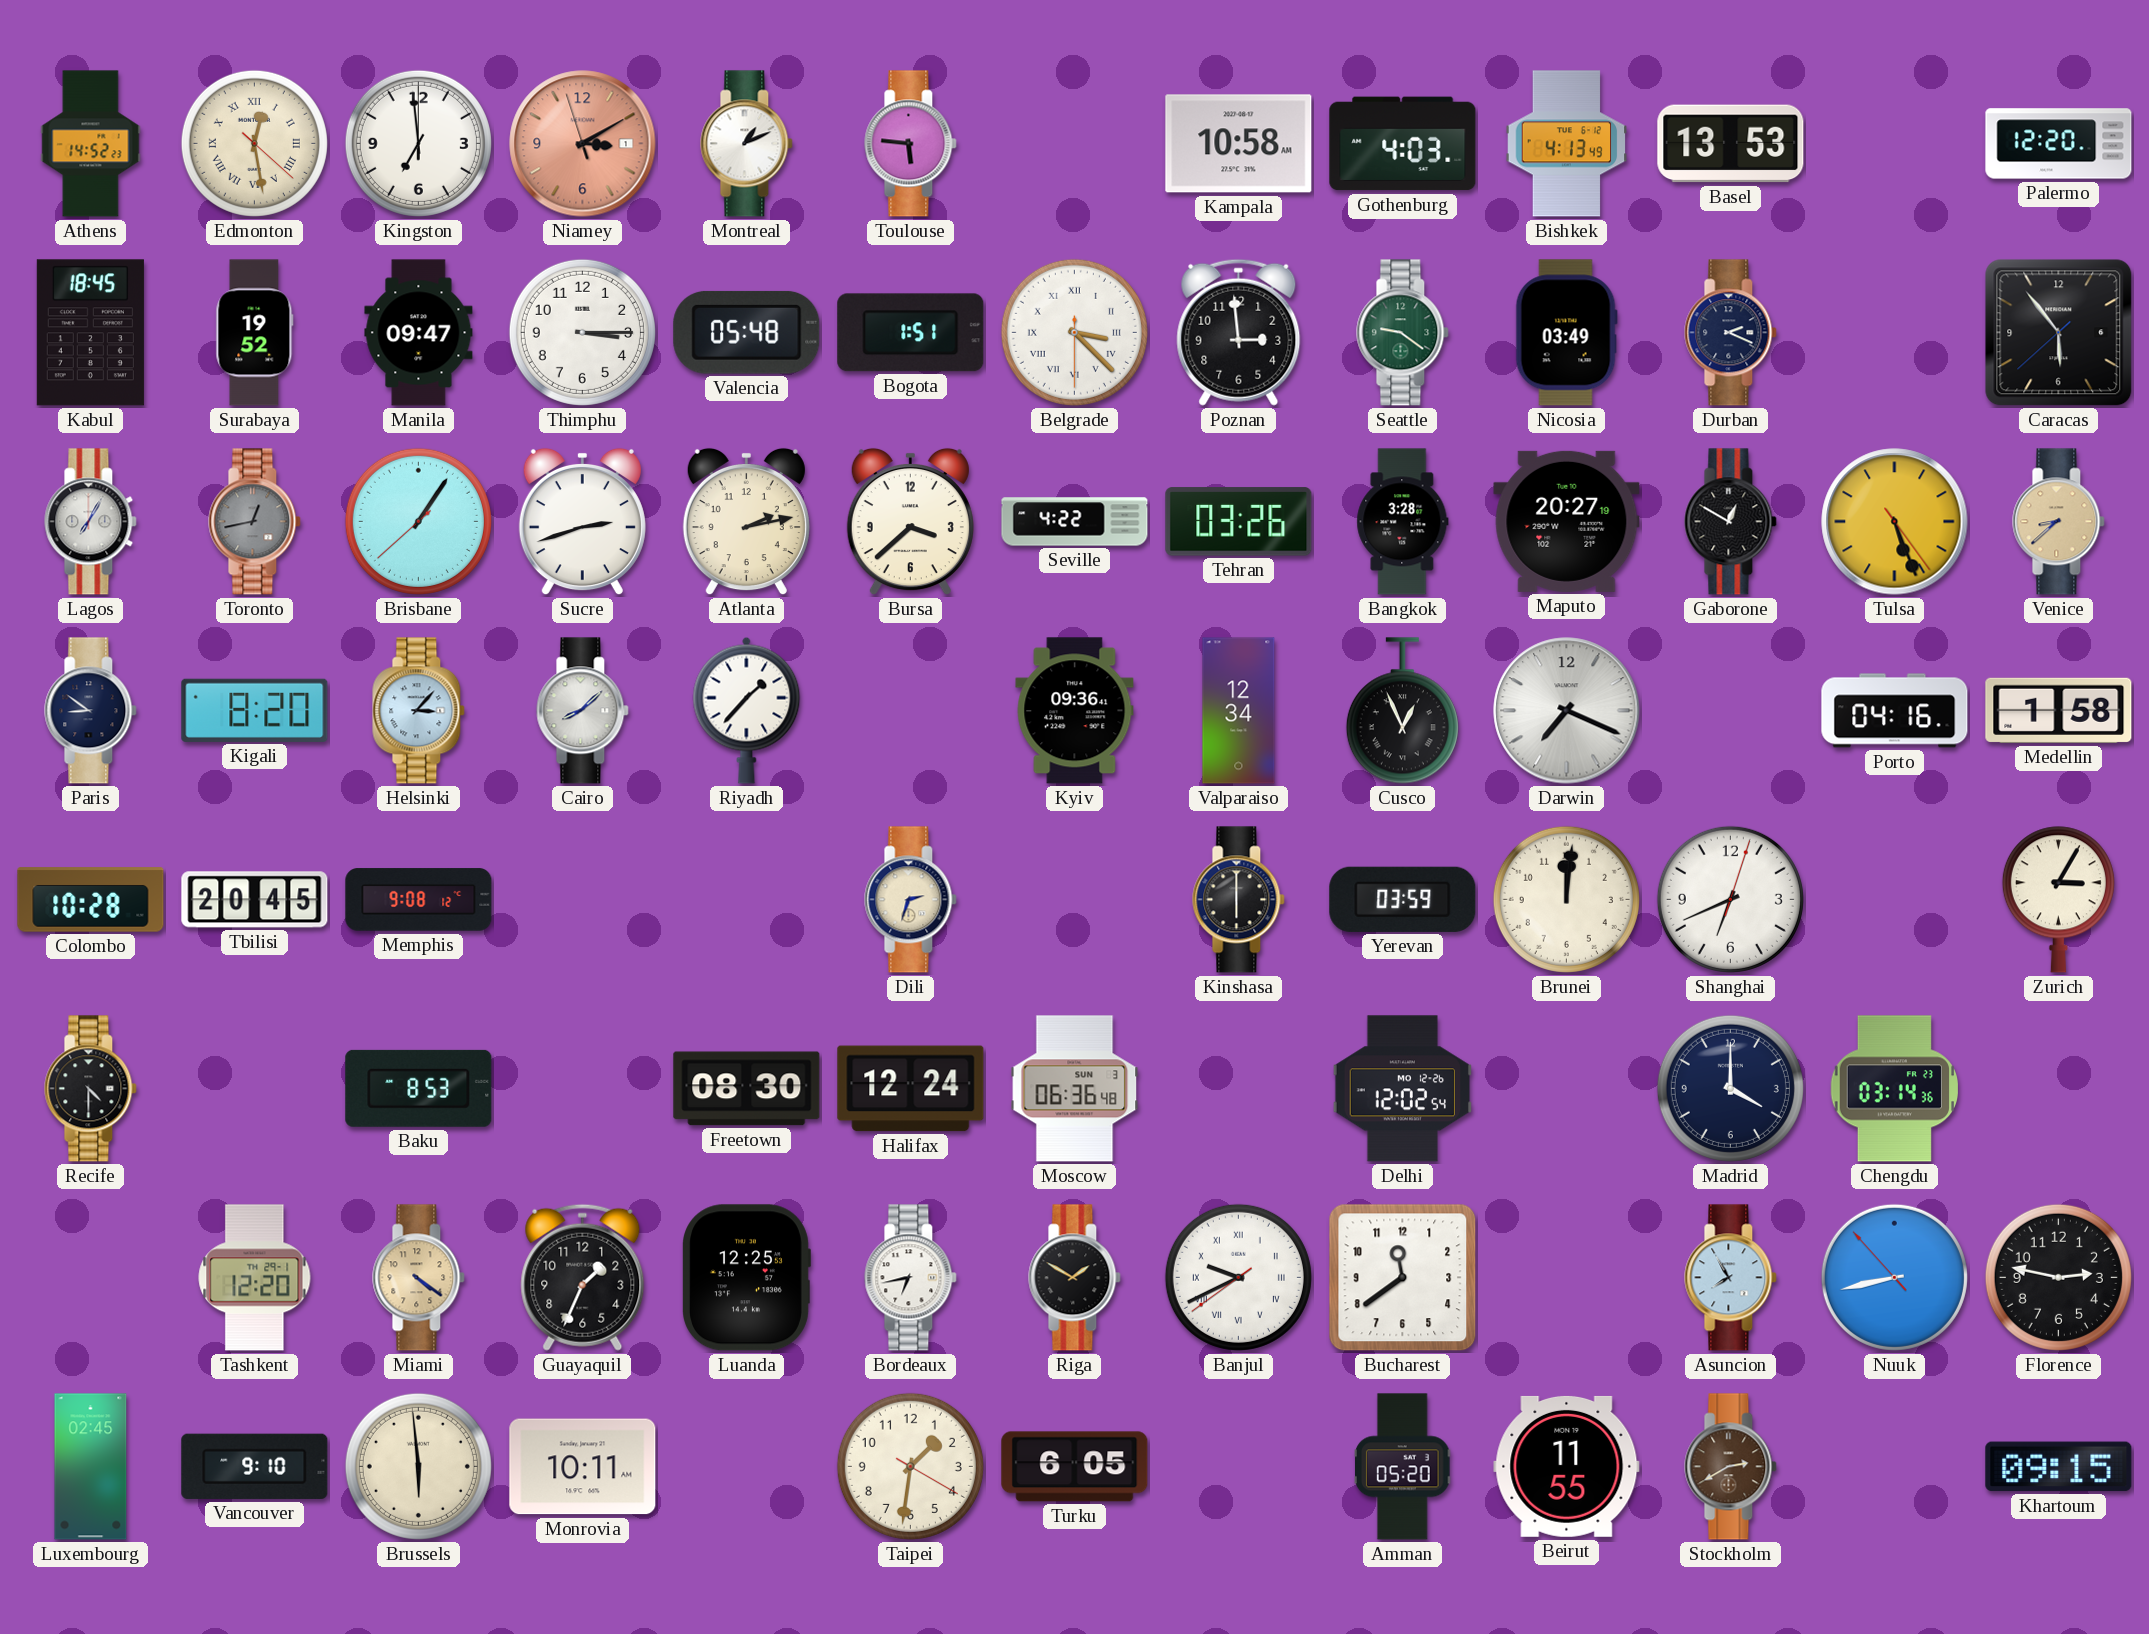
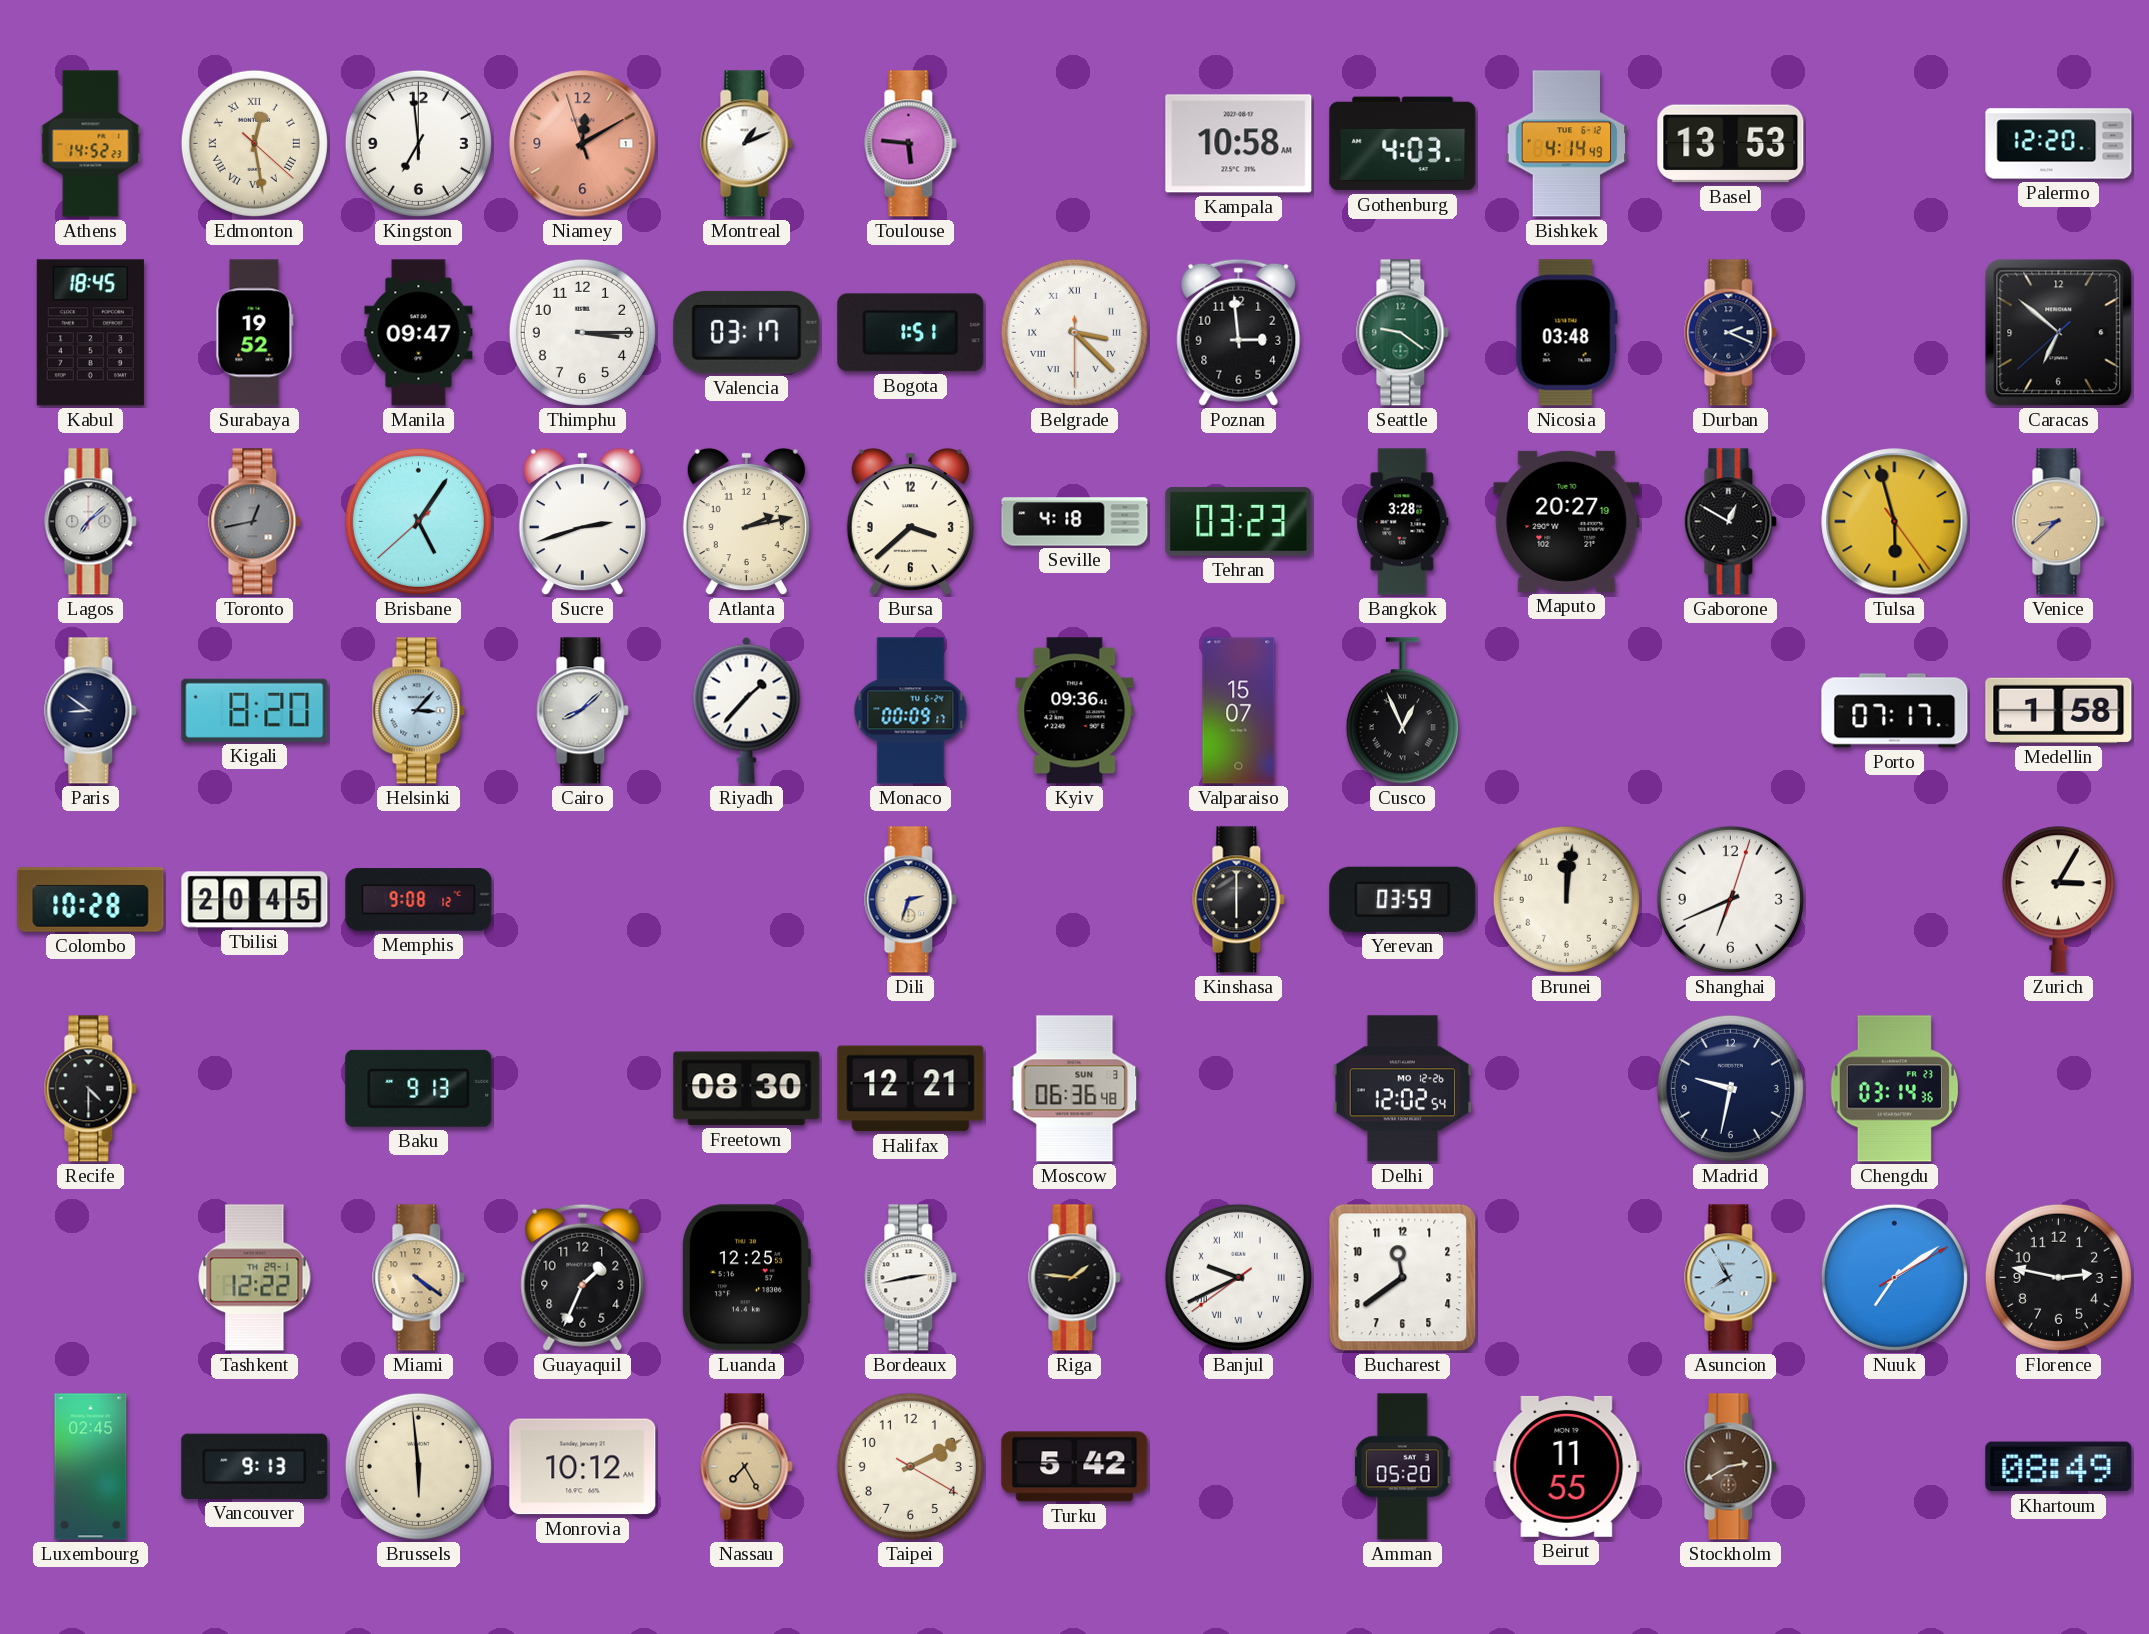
Niamey: 3:09 -> 12:09 (583, 144)
Bishkek: 4:13 -> 4:14 (1567, 144)
Valencia: 05:48 -> 03:17 (747, 332)
Nicosia: 03:49 -> 03:48 (1566, 333)
Caracas: 5:53 -> 6:51 (2059, 333)
Lagos: 7:05 -> 7:08 (91, 522)
Brisbane: 1:05 -> 5:05 (418, 521)
Seville: 4:22 -> 4:18 (1075, 522)
Tehran: 03:26 -> 03:23 (1239, 522)
Tulsa: 5:26 -> 5:57 (1895, 522)
Monaco: none -> 00:09 (911, 711)
Valparaiso: 12:34 -> 15:07 (1239, 711)
Darwin: 7:19 -> none (1567, 711)
Porto: 04:16 -> 07:17 (1895, 711)
Baku: 8:53 -> 9:13 (419, 1088)
Halifax: 12:24 -> 12:21 (911, 1089)
Madrid: 4:00 -> 9:32 (1730, 1088)
Tashkent: 12:20 -> 12:22 (255, 1278)
Bordeaux: 6:43 -> 2:43 (911, 1278)
Riga: 1:50 -> 1:46 (1075, 1278)
Nuuk: 8:42 -> 7:09 (1894, 1277)
Vancouver: 9:10 -> 9:13 (255, 1466)
Monrovia: 10:11 -> 10:12 (583, 1467)
Nassau: none -> 7:25 (747, 1467)
Taipei: 1:31 -> 2:10 (910, 1466)
Turku: 6:05 -> 5:42 (1075, 1467)
Khartoum: 09:15 -> 08:49 (2059, 1467)
